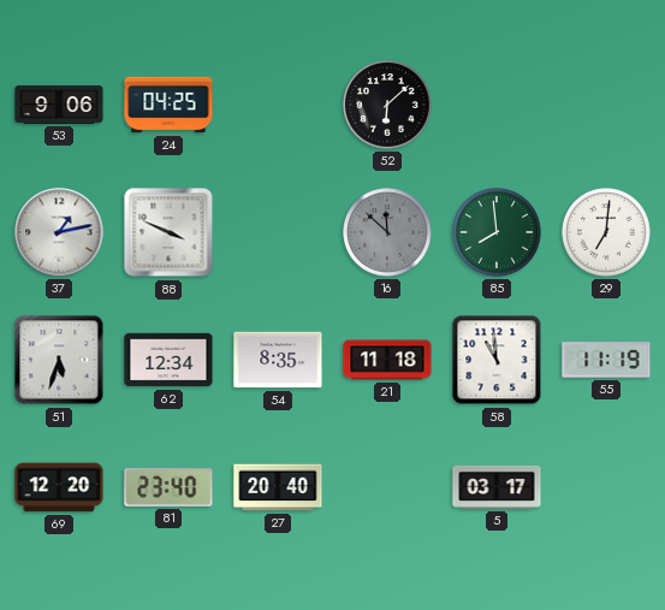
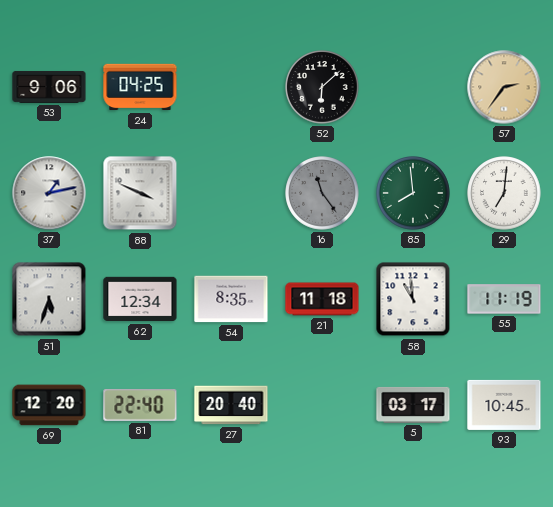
57: none -> 2:36 (504, 87)
16: 11:52 -> 11:24 (322, 193)
81: 23:40 -> 22:40 (140, 406)
93: none -> 10:45 (504, 405)
